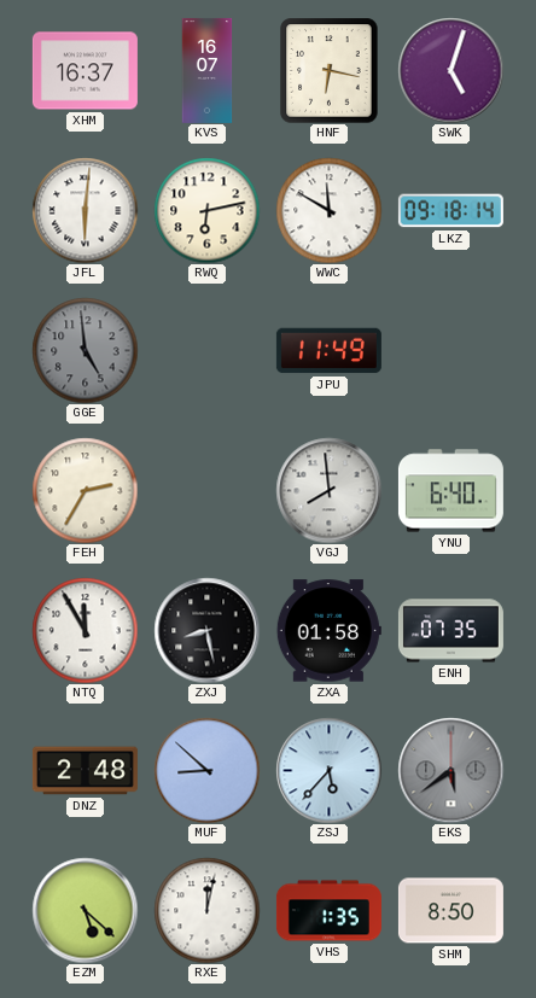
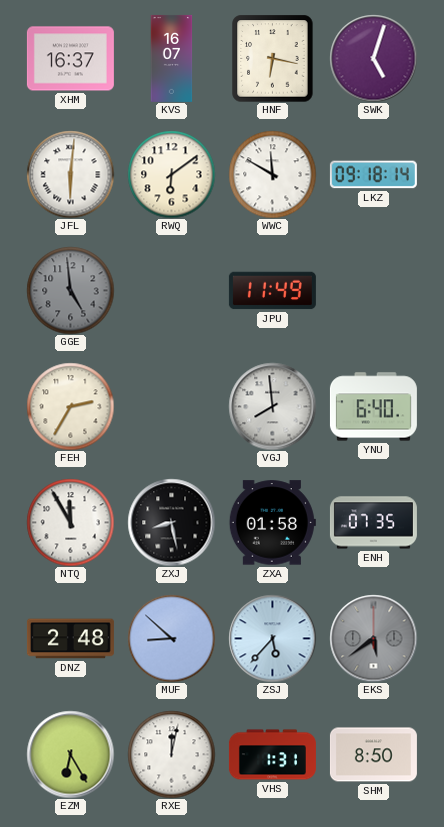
RWQ: 6:13 -> 6:09 (171, 174)
EZM: 5:22 -> 6:25 (70, 754)
VHS: 1:35 -> 1:31 (272, 755)
